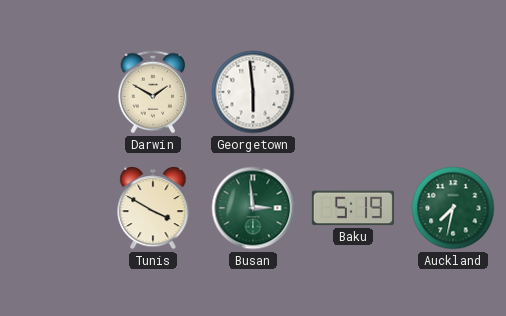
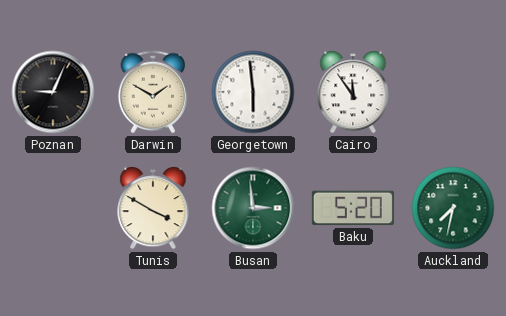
Poznan: none -> 9:04 (53, 92)
Cairo: none -> 11:54 (353, 93)
Baku: 5:19 -> 5:20 (353, 208)
